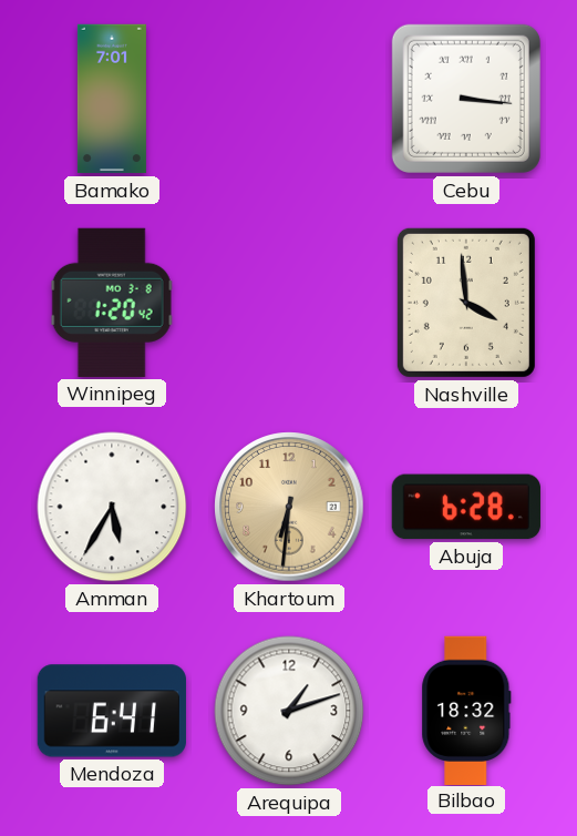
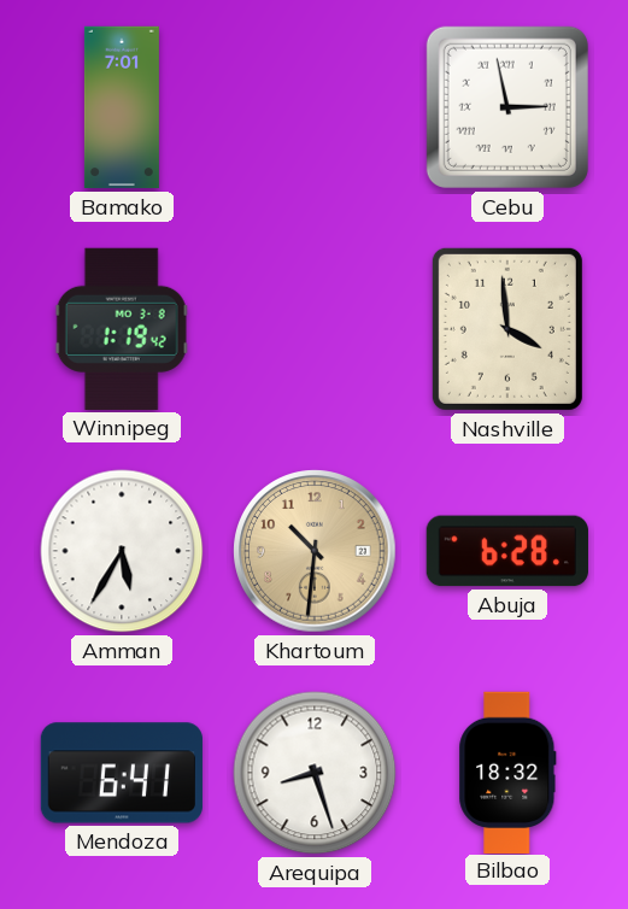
Cebu: 3:16 -> 2:58 (507, 107)
Winnipeg: 1:20 -> 1:19 (122, 329)
Khartoum: 6:31 -> 10:31 (315, 551)
Arequipa: 1:12 -> 8:27 (315, 773)
